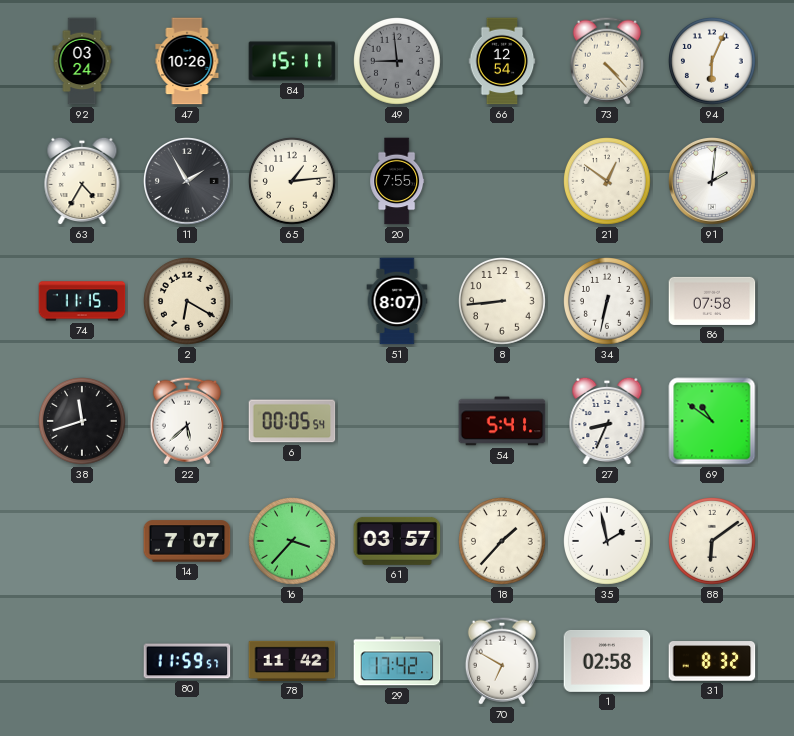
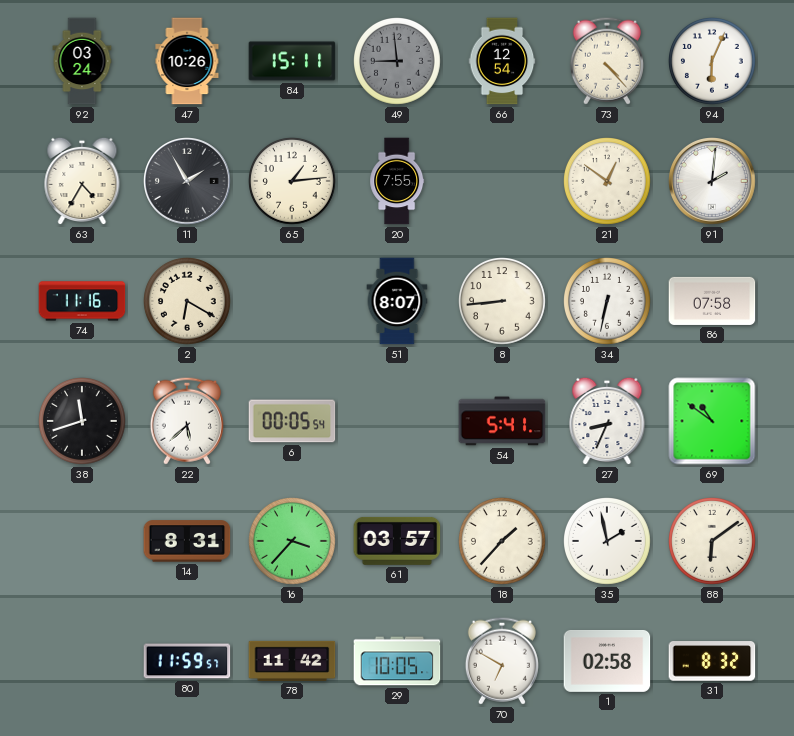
74: 11:15 -> 11:16 (82, 301)
14: 7:07 -> 8:31 (187, 541)
29: 17:42 -> 10:05 (397, 661)
